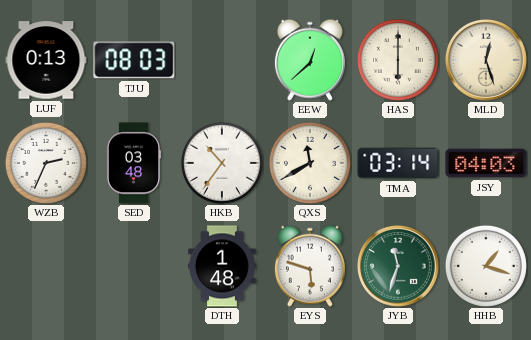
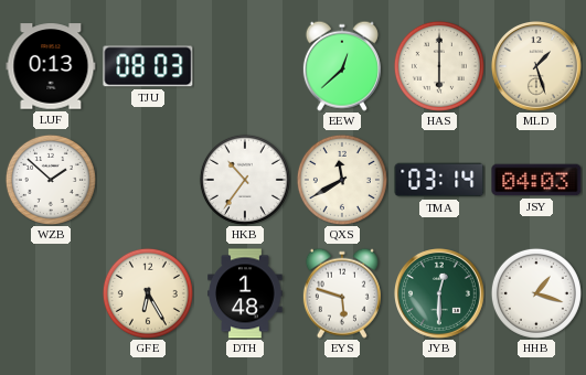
MLD: 12:27 -> 1:27 (537, 67)
WZB: 2:34 -> 1:52 (51, 180)
SED: 03:48 -> none (134, 163)
GFE: none -> 6:25 (148, 293)
JYB: 11:33 -> 12:30 (440, 294)
